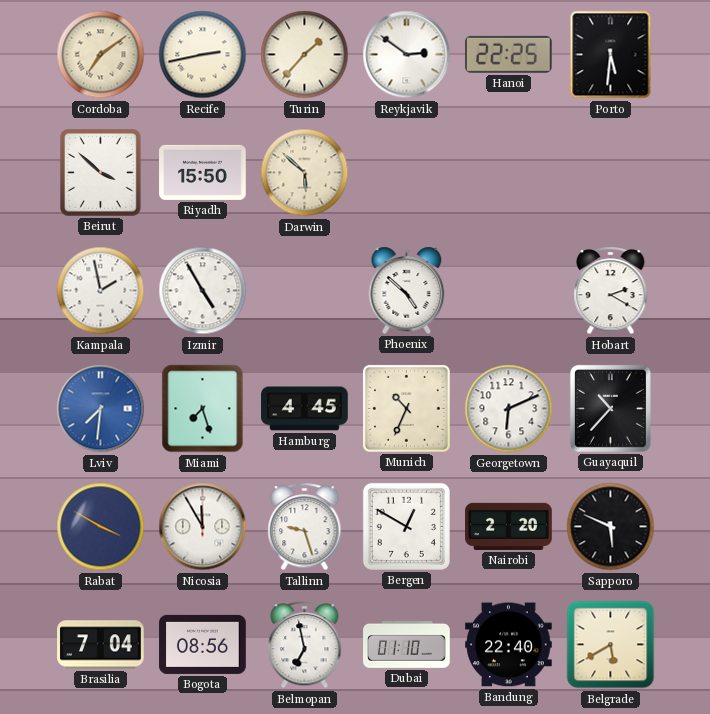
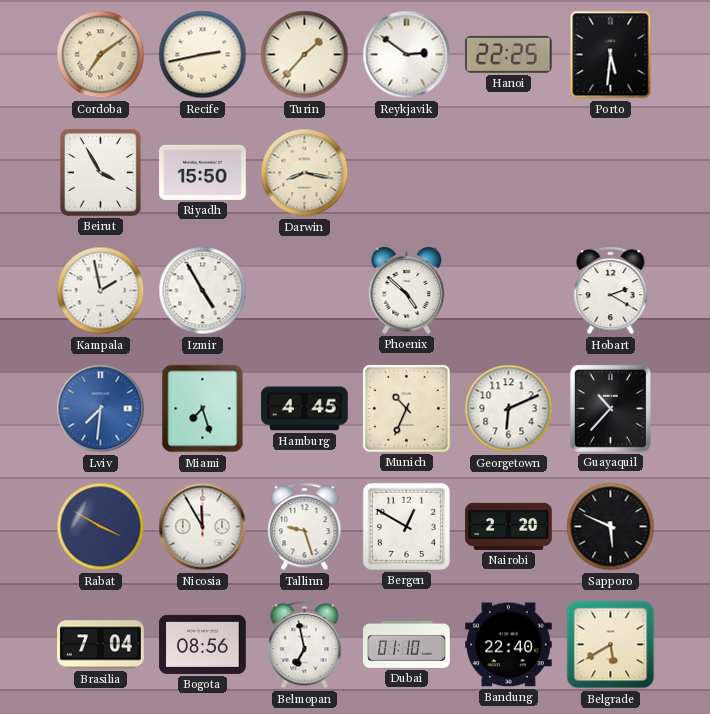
Beirut: 3:52 -> 3:55 (101, 173)
Darwin: 5:52 -> 8:17 (305, 173)
